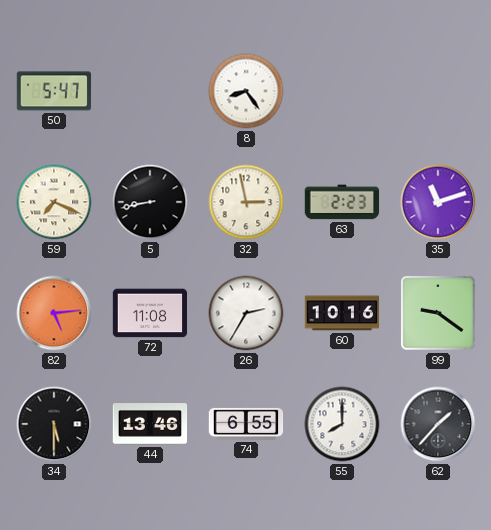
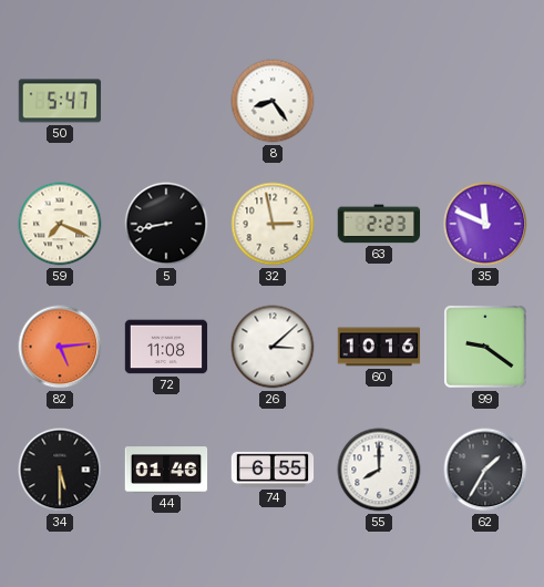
35: 11:12 -> 11:49 (485, 224)
26: 2:35 -> 3:08 (273, 347)
44: 13:46 -> 01:46 (166, 470)
62: 1:37 -> 1:35 (485, 470)
